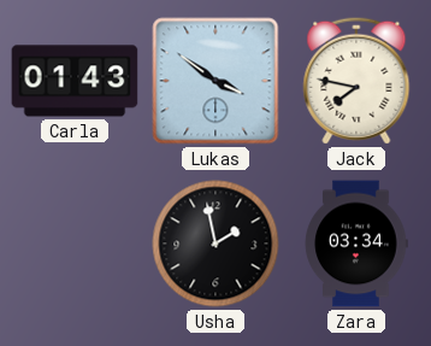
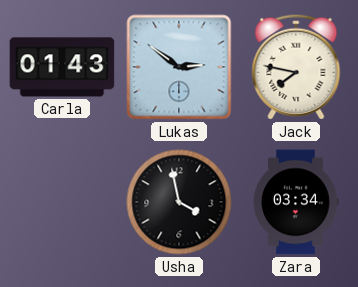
Lukas: 3:51 -> 2:51 (179, 67)
Usha: 1:58 -> 3:58 (179, 202)
